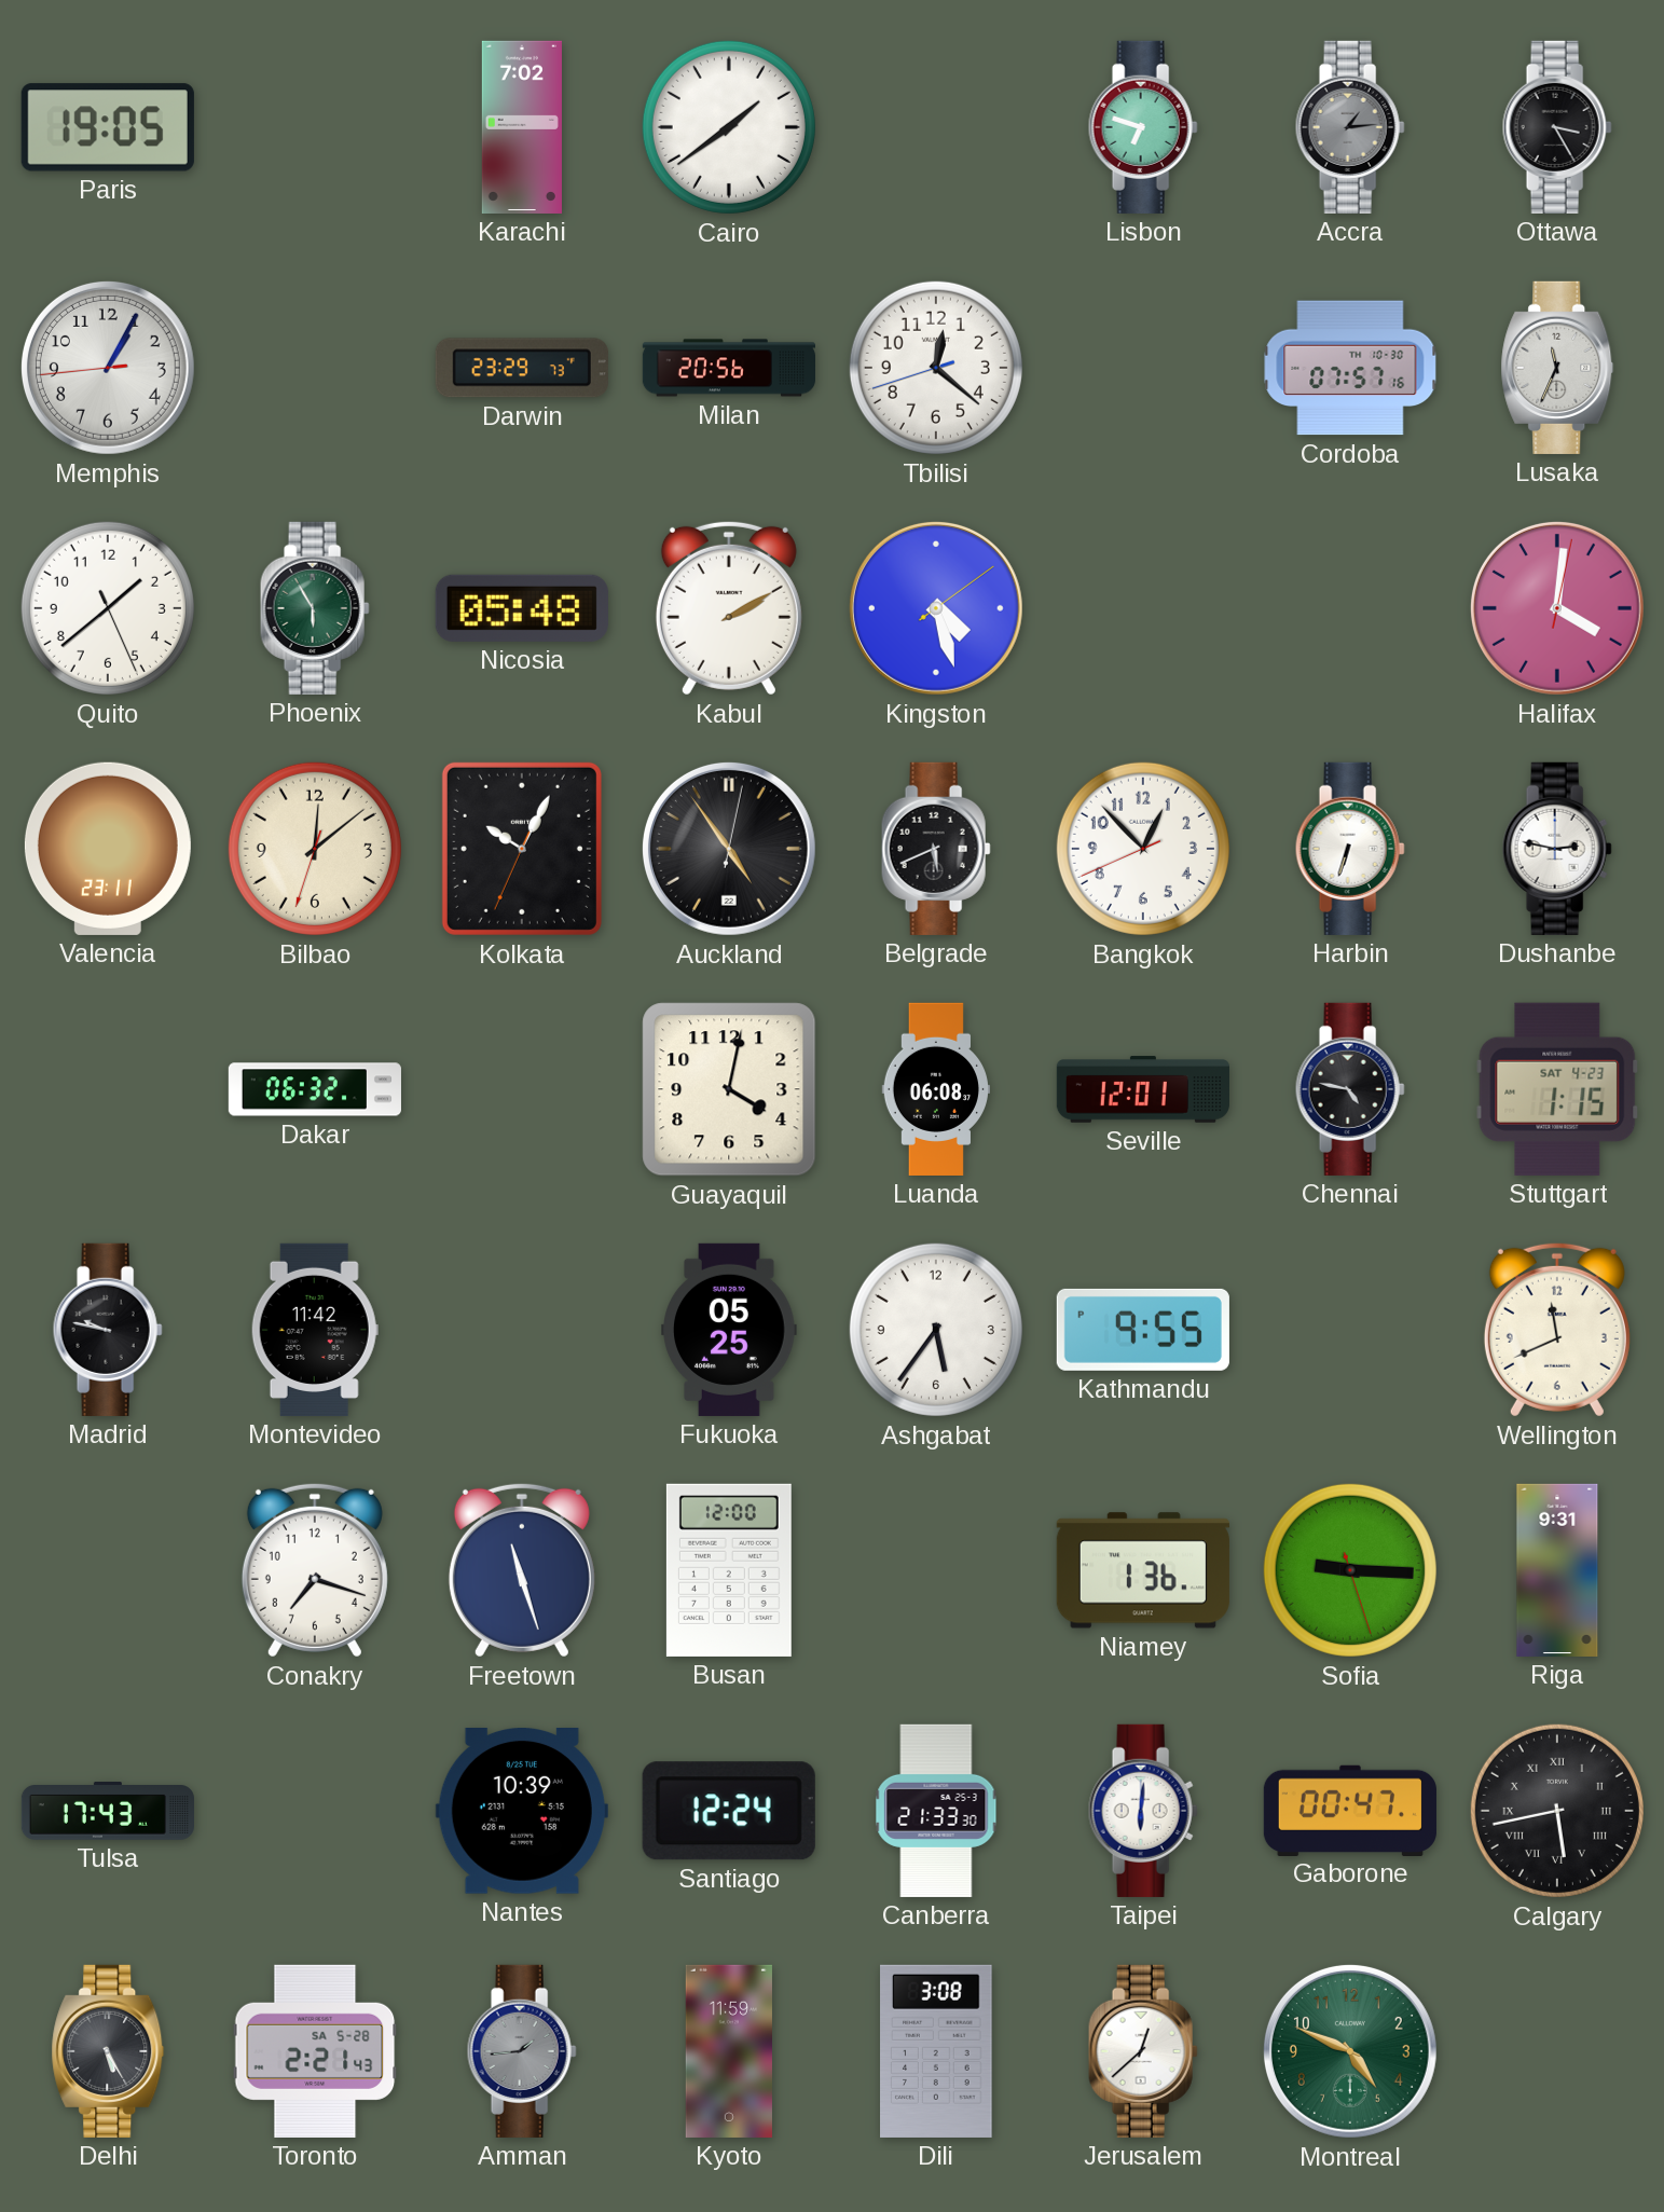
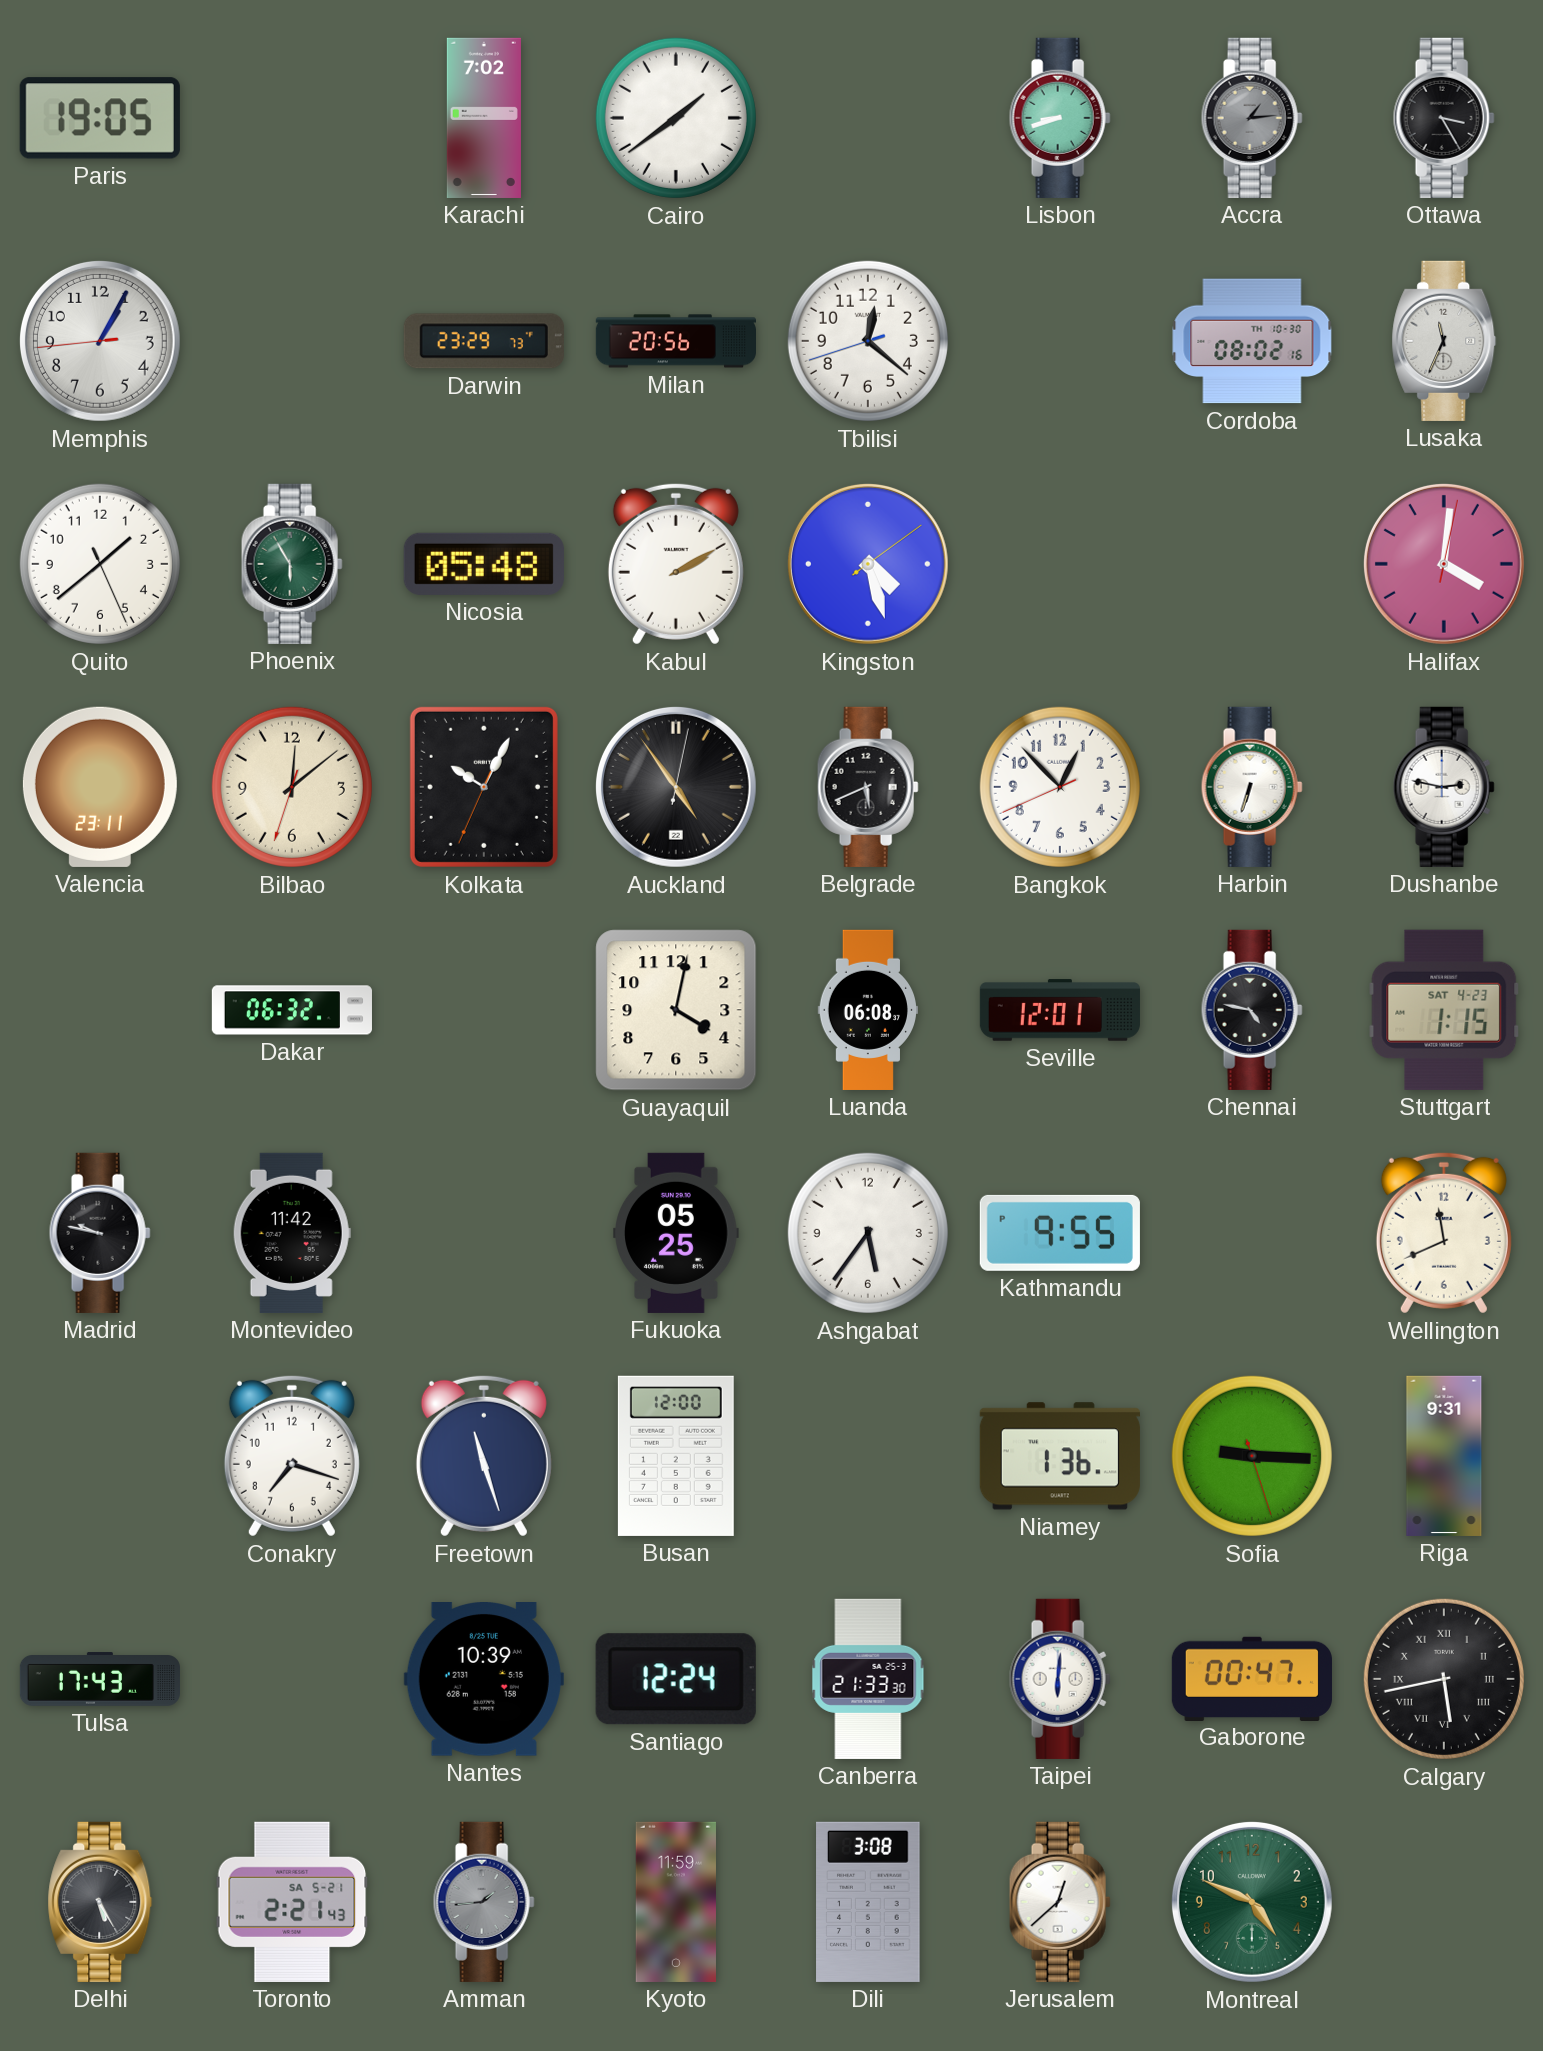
Lisbon: 6:48 -> 8:42 (1060, 118)
Cordoba: 07:57 -> 08:02 (1252, 341)
Toronto date: SA 5-28 -> SA 5-21 (292, 1902)
